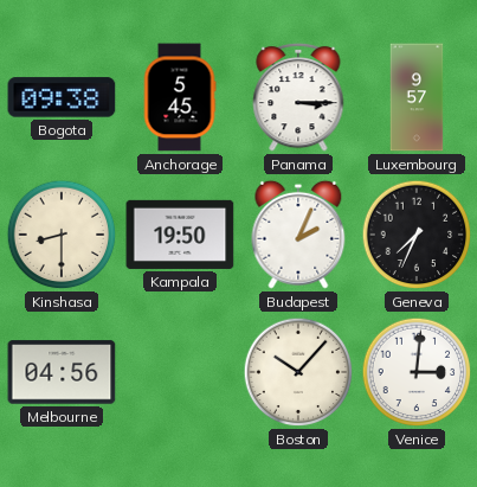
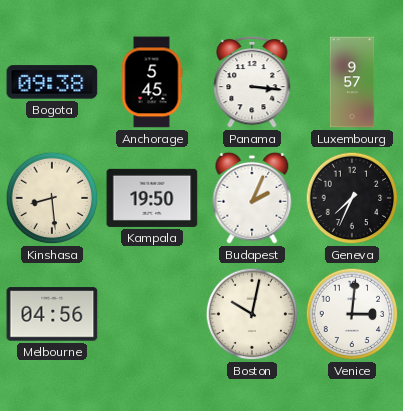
Panama: 3:15 -> 3:16 (252, 82)
Kinshasa: 8:30 -> 8:29 (52, 198)
Boston: 10:07 -> 10:02 (252, 314)
